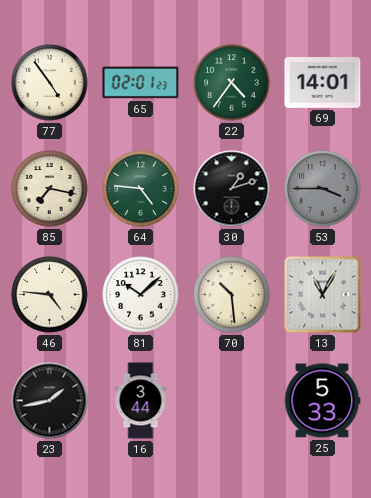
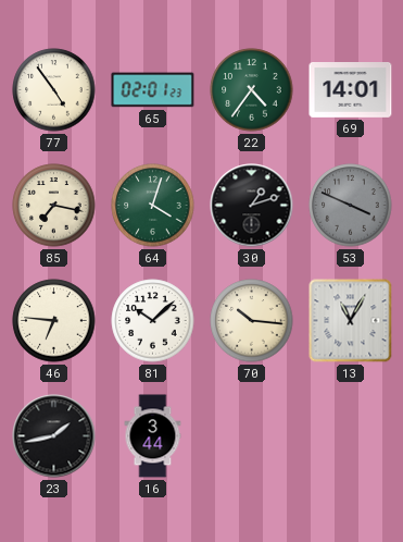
64: 4:46 -> 4:03 (153, 206)
53: 3:45 -> 3:49 (351, 206)
46: 4:46 -> 6:46 (54, 321)
70: 10:29 -> 10:16 (252, 321)
25: 5:33 -> none (322, 401)
